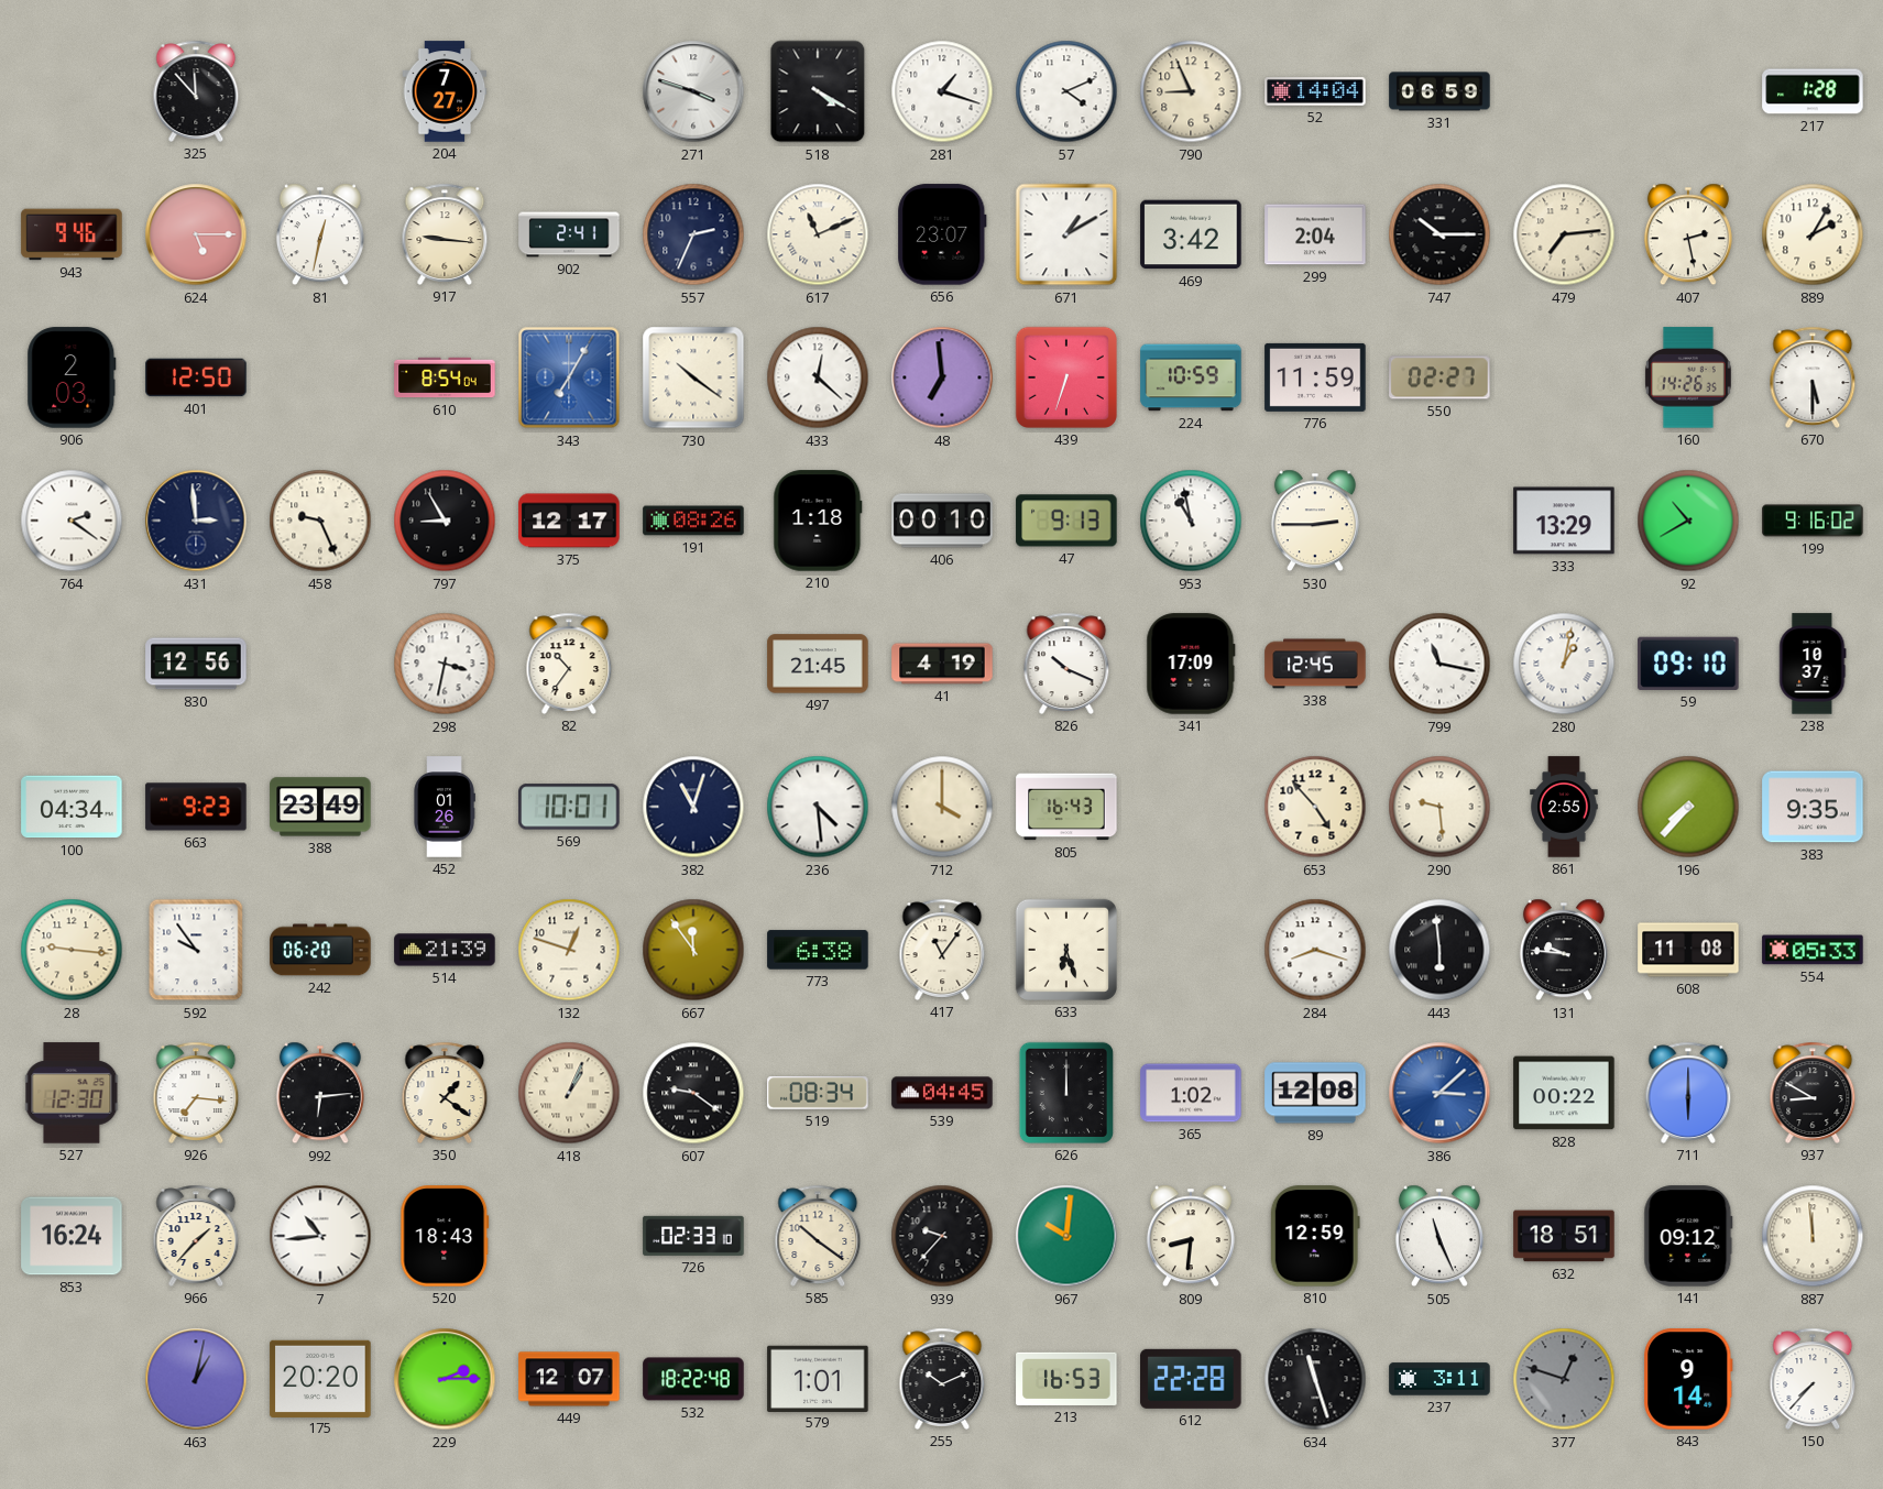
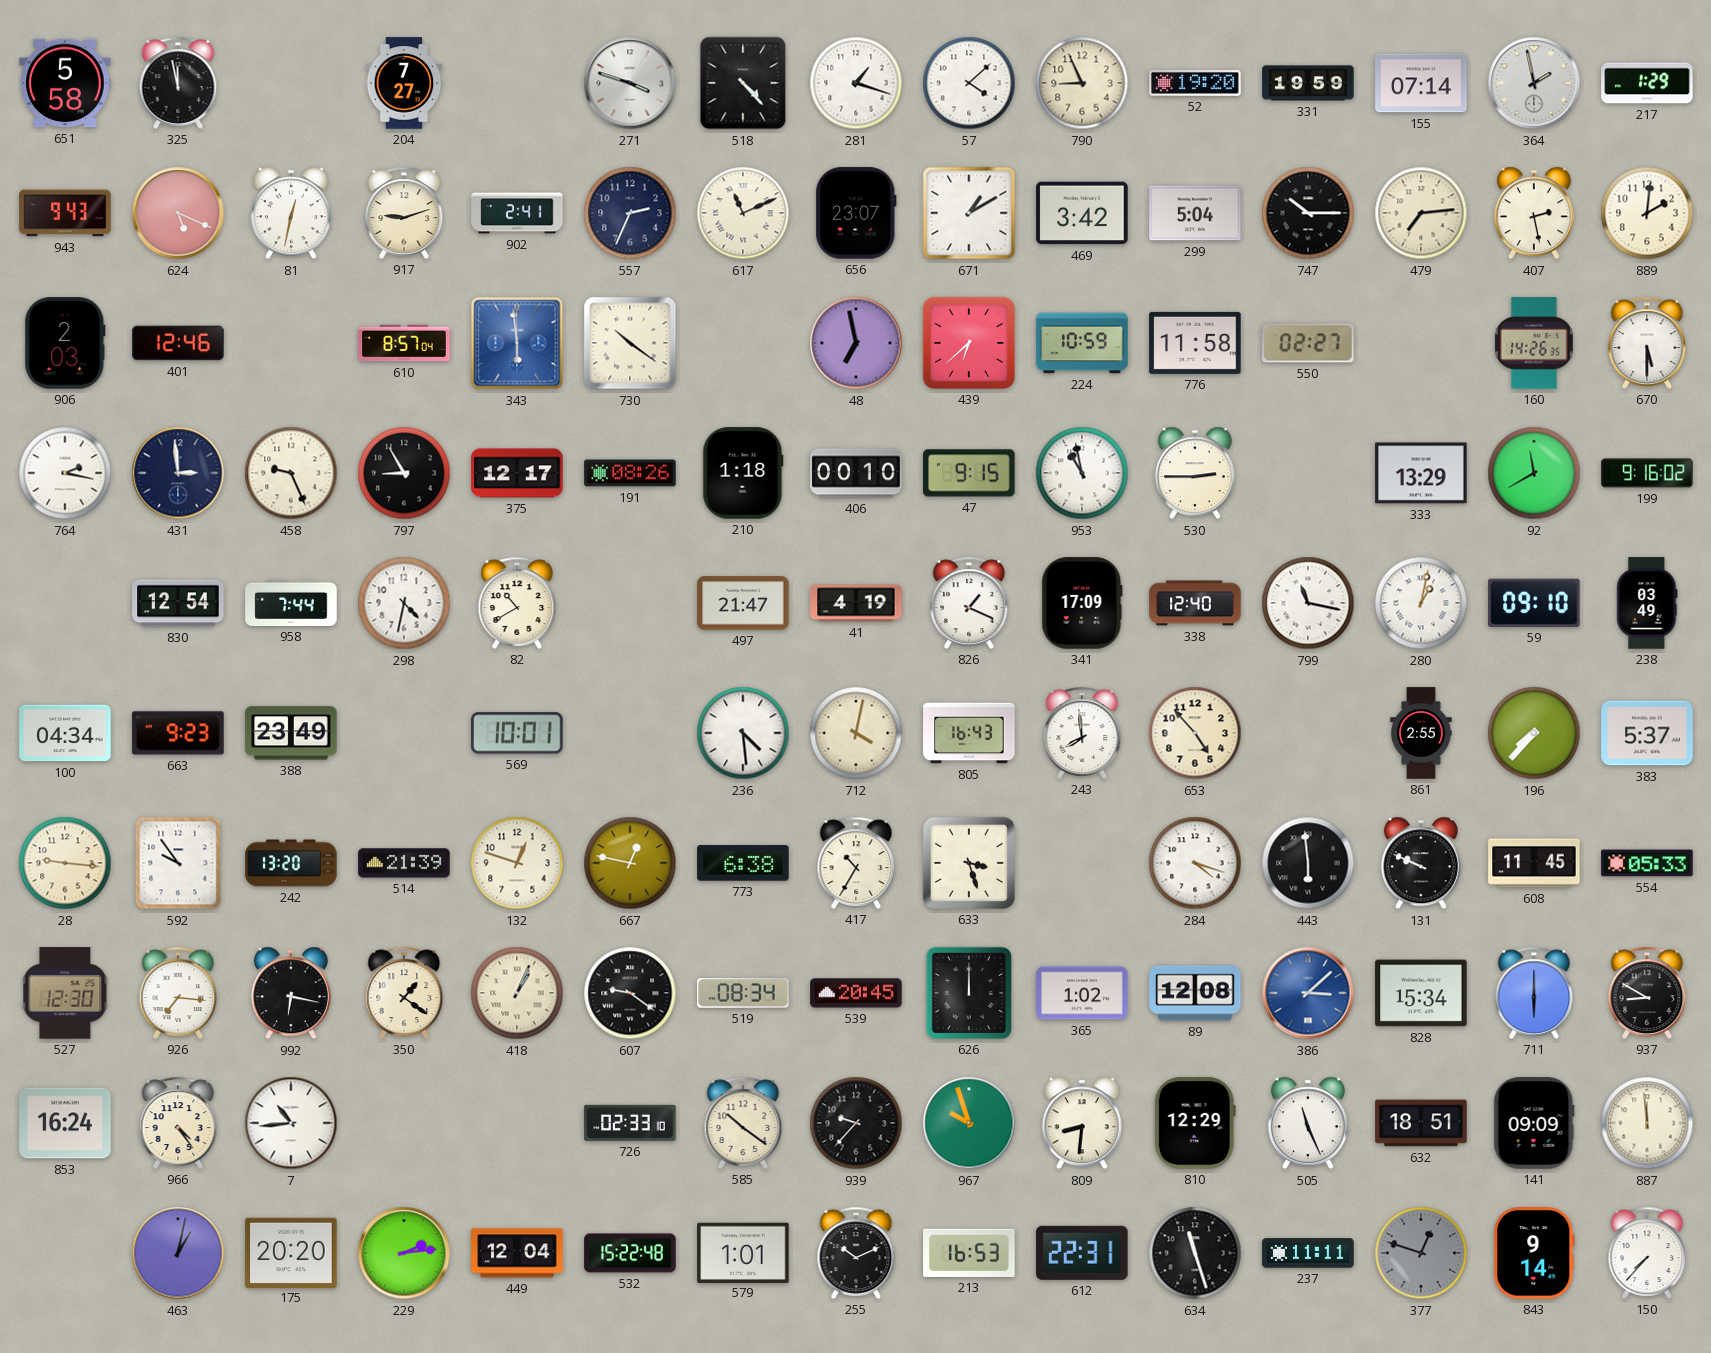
651: none -> 5:58 (65, 83)
325: 11:53 -> 11:58 (178, 83)
518: 4:20 -> 4:23 (743, 83)
57: 4:11 -> 4:08 (969, 83)
52: 14:04 -> 19:20 (1195, 84)
331: 06:59 -> 19:59 (1308, 83)
155: none -> 07:14 (1421, 83)
364: none -> 1:58 (1534, 83)
217: 1:28 -> 1:29 (1647, 83)
943: 9:46 -> 9:43 (65, 213)
624: 5:15 -> 5:19 (178, 213)
917: 9:16 -> 9:12 (404, 213)
299: 2:04 -> 5:04 (1195, 213)
889: 2:05 -> 2:01 (1647, 213)
401: 12:50 -> 12:46 (178, 343)
610: 8:54 -> 8:57 (404, 343)
343: 7:05 -> 5:59 (517, 343)
433: 12:22 -> none (818, 377)
48: 6:59 -> 6:58 (856, 343)
439: 6:33 -> 6:38 (969, 343)
776: 11:59 -> 11:58 (1195, 343)
764: 2:21 -> 2:17 (65, 473)
47: 9:13 -> 9:15 (969, 473)
92: 10:40 -> 11:40 (1534, 473)
830: 12:56 -> 12:54 (178, 603)
958: none -> 7:44 (291, 603)
298: 3:32 -> 4:32 (404, 603)
82: 10:36 -> 10:40 (517, 603)
497: 21:45 -> 21:47 (743, 603)
826: 10:19 -> 1:19 (969, 603)
338: 12:45 -> 12:40 (1195, 603)
238: 10:37 -> 03:49 (1647, 603)
452: 01:26 -> none (445, 807)
382: 11:03 -> none (693, 807)
712: 4:00 -> 4:02 (856, 733)
243: none -> 7:59 (1082, 733)
290: 9:29 -> none (1439, 807)
383: 9:35 -> 5:37 (1647, 733)
242: 06:20 -> 13:20 (291, 863)
667: 11:54 -> 12:47 (630, 863)
417: 11:06 -> 10:35 (856, 863)
633: 6:27 -> 3:27 (969, 863)
284: 8:18 -> 4:18 (1195, 863)
131: 9:46 -> 9:49 (1421, 863)
608: 11:08 -> 11:45 (1534, 863)
992: 6:14 -> 6:17 (291, 993)
539: 04:45 -> 20:45 (856, 993)
828: 00:22 -> 15:34 (1421, 993)
966: 1:37 -> 4:24 (178, 1123)
520: 18:43 -> none (445, 1236)
967: 10:01 -> 9:57 (969, 1123)
810: 12:59 -> 12:29 (1195, 1123)
141: 09:12 -> 09:09 (1534, 1123)
229: 2:15 -> 2:14 (404, 1253)
449: 12:07 -> 12:04 (517, 1253)
532: 18:22 -> 15:22 (630, 1253)
612: 22:28 -> 22:31 (1082, 1253)
237: 3:11 -> 11:11 (1308, 1253)
